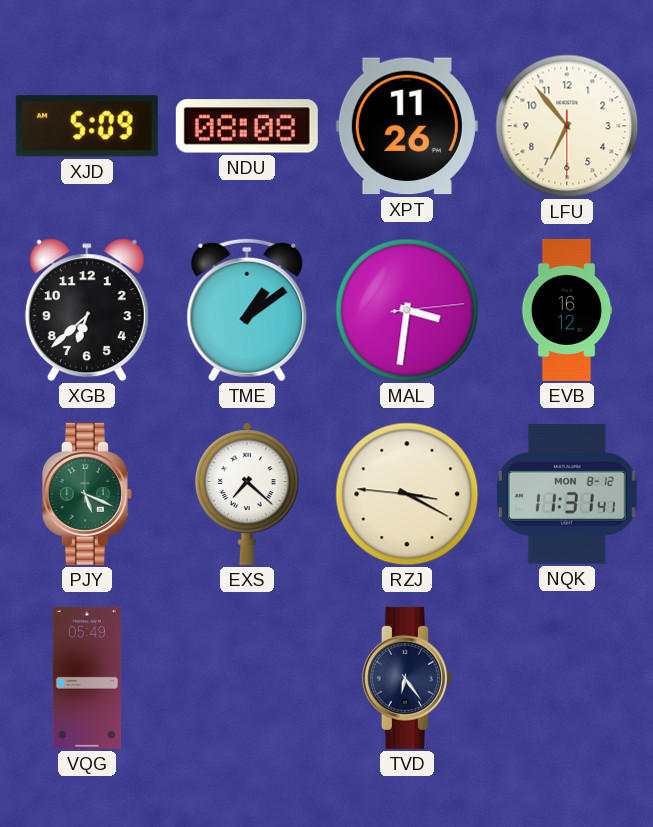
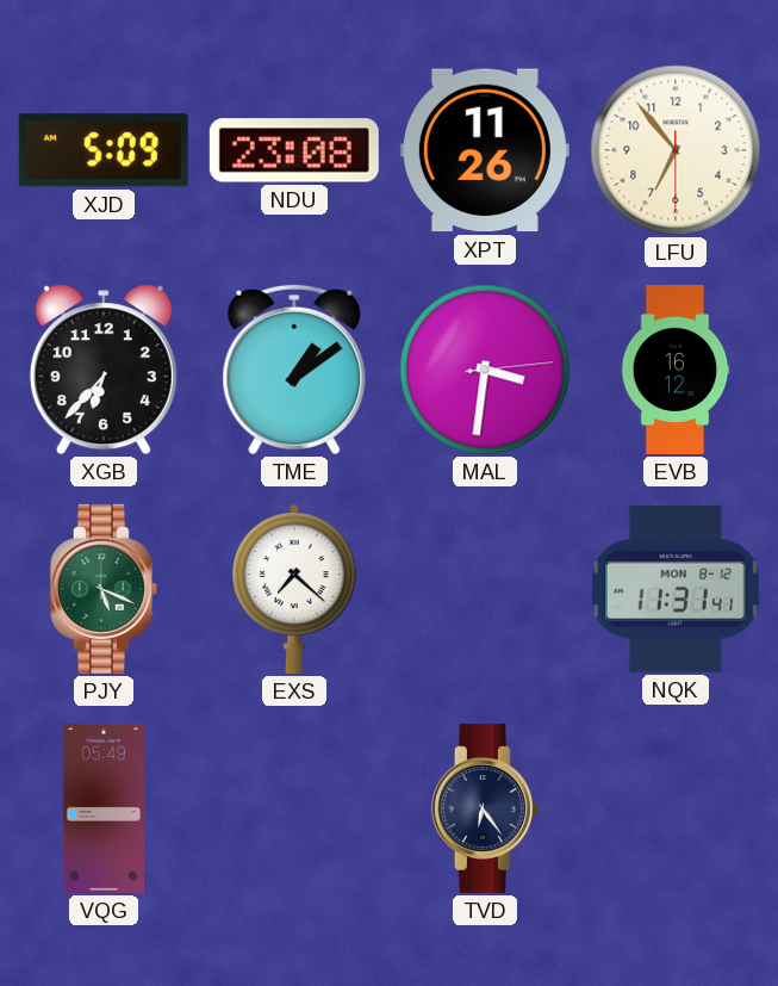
NDU: 08:08 -> 23:08 (294, 150)
XGB: 6:38 -> 6:37 (104, 370)
RZJ: 3:19 -> none (407, 494)
